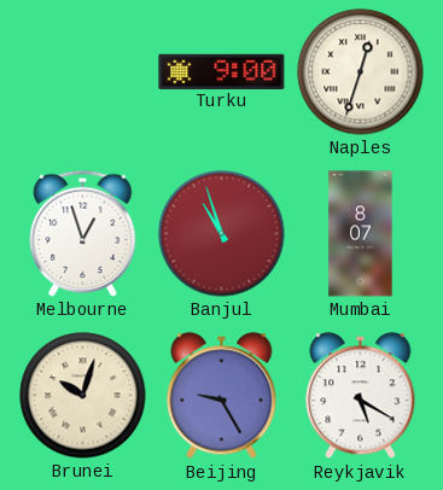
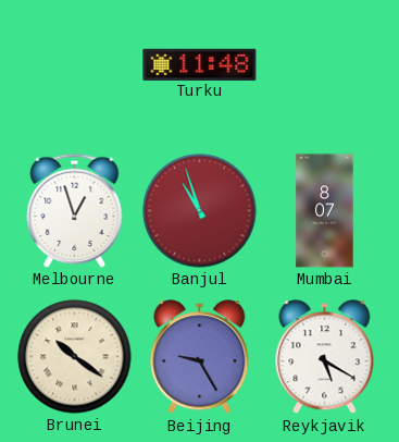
Turku: 9:00 -> 11:48 (200, 64)
Naples: 12:33 -> none (361, 72)
Brunei: 10:03 -> 10:21 (75, 357)
